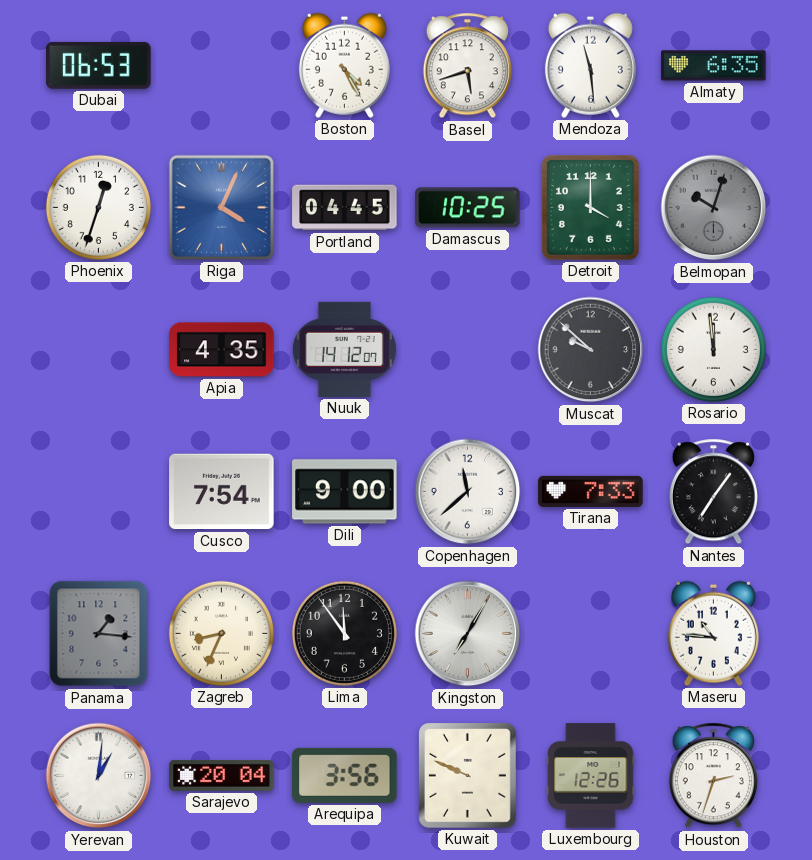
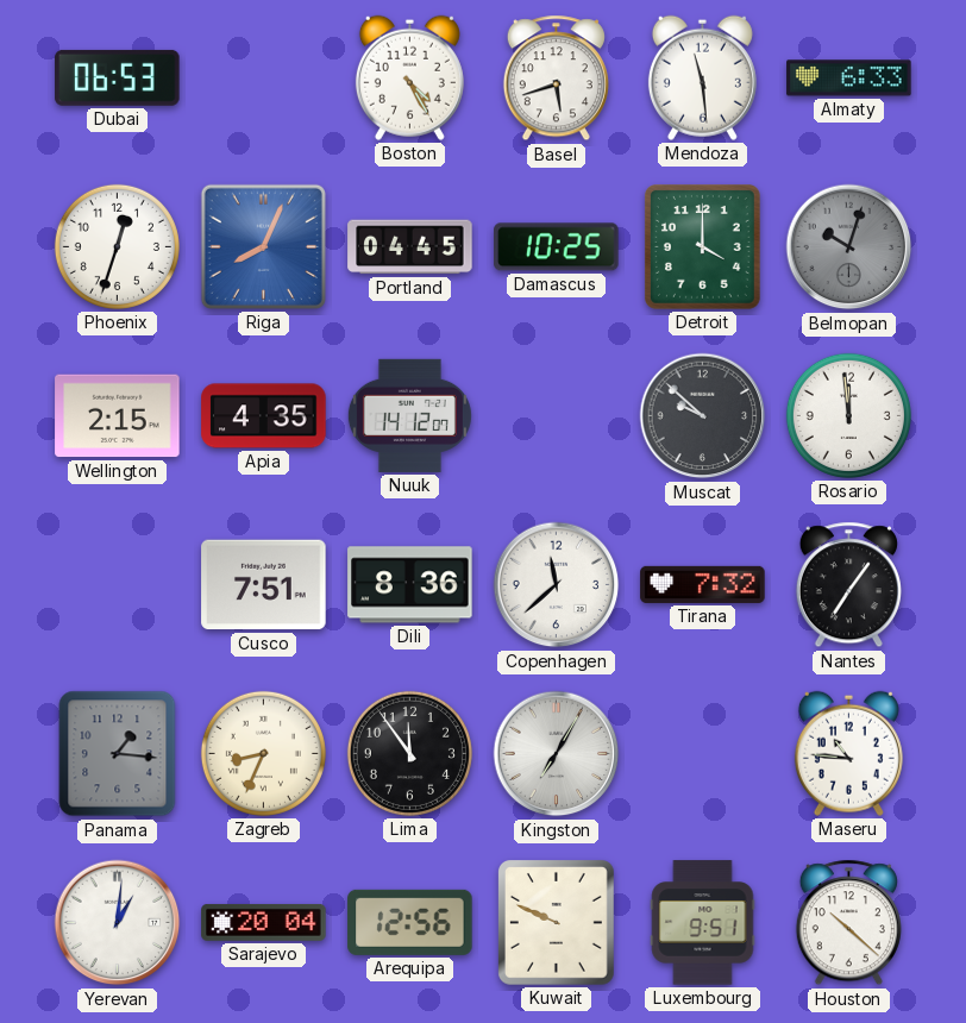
Almaty: 6:35 -> 6:33 (849, 79)
Riga: 4:04 -> 8:04 (263, 246)
Wellington: none -> 2:15 (118, 416)
Cusco: 7:54 -> 7:51 (264, 585)
Dili: 9:00 -> 8:36 (410, 585)
Tirana: 7:33 -> 7:32 (703, 584)
Arequipa: 3:56 -> 12:56 (410, 922)
Luxembourg: 12:26 -> 9:51 (703, 923)
Houston: 2:33 -> 10:22 (848, 923)
